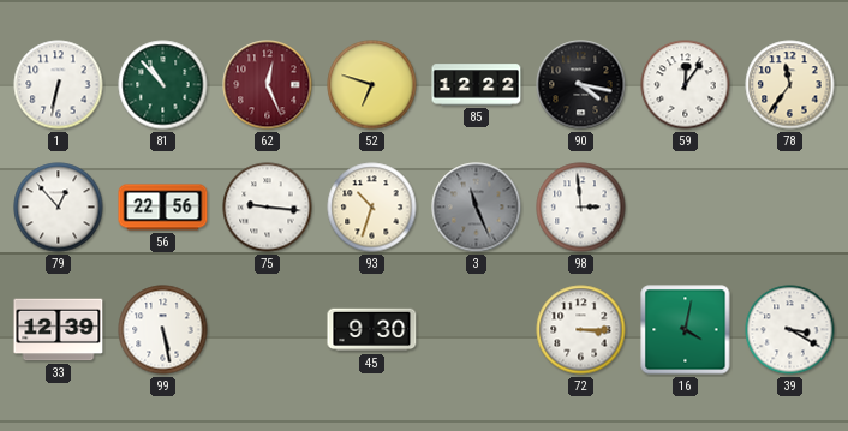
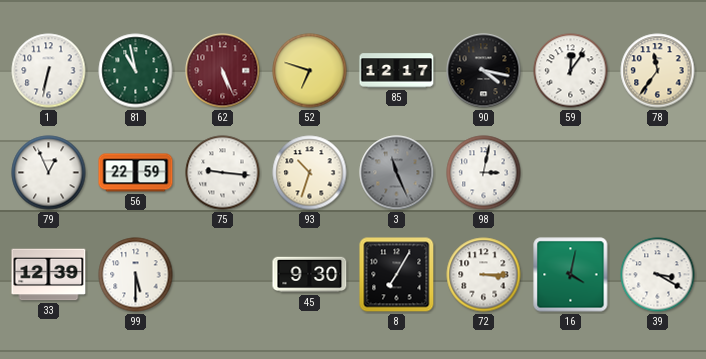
81: 10:53 -> 10:58 (136, 71)
62: 12:26 -> 5:26 (223, 71)
85: 12:22 -> 12:17 (397, 71)
79: 12:53 -> 12:56 (49, 173)
56: 22:56 -> 22:59 (136, 173)
98: 2:59 -> 3:02 (484, 173)
99: 5:28 -> 5:30 (136, 275)
8: none -> 7:05 (397, 275)
